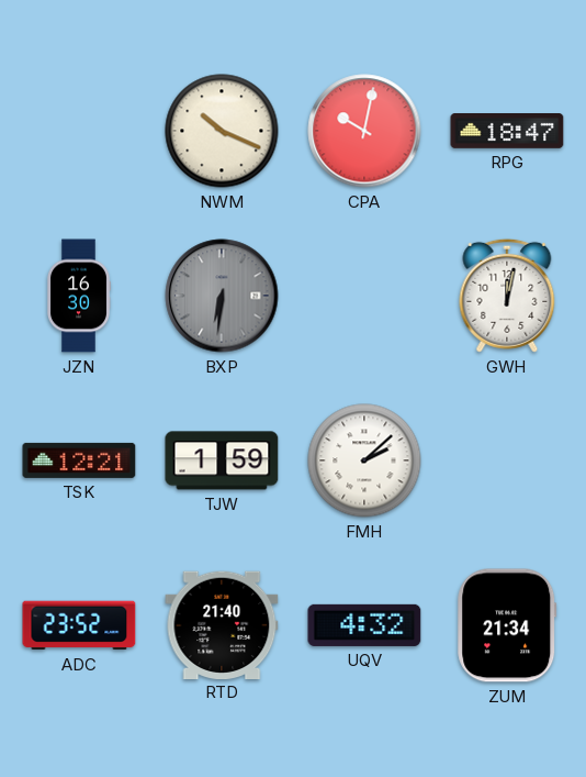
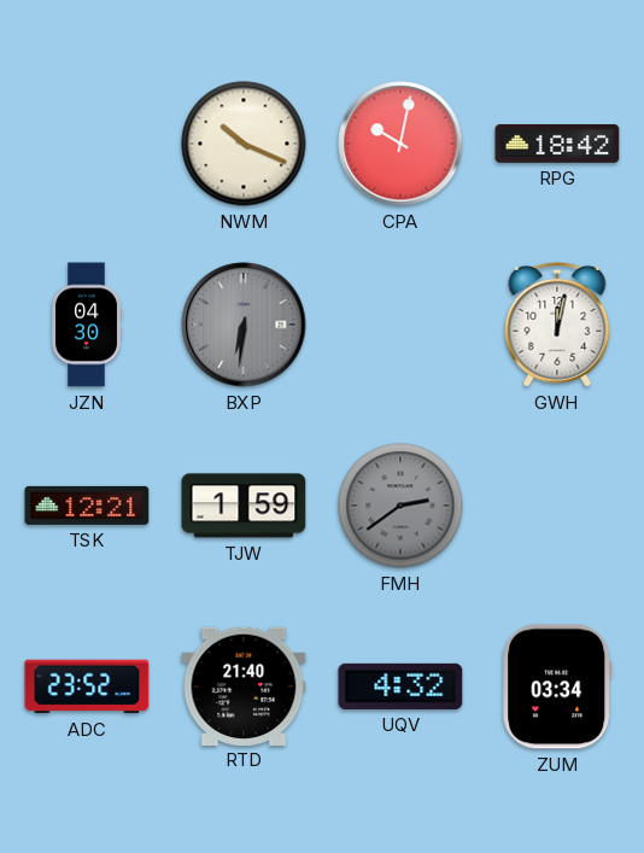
RPG: 18:47 -> 18:42 (557, 145)
JZN: 16:30 -> 04:30 (87, 325)
FMH: 2:08 -> 2:39 (400, 506)
FMH dial: white -> grey (400, 506)
ZUM: 21:34 -> 03:34 (557, 687)
